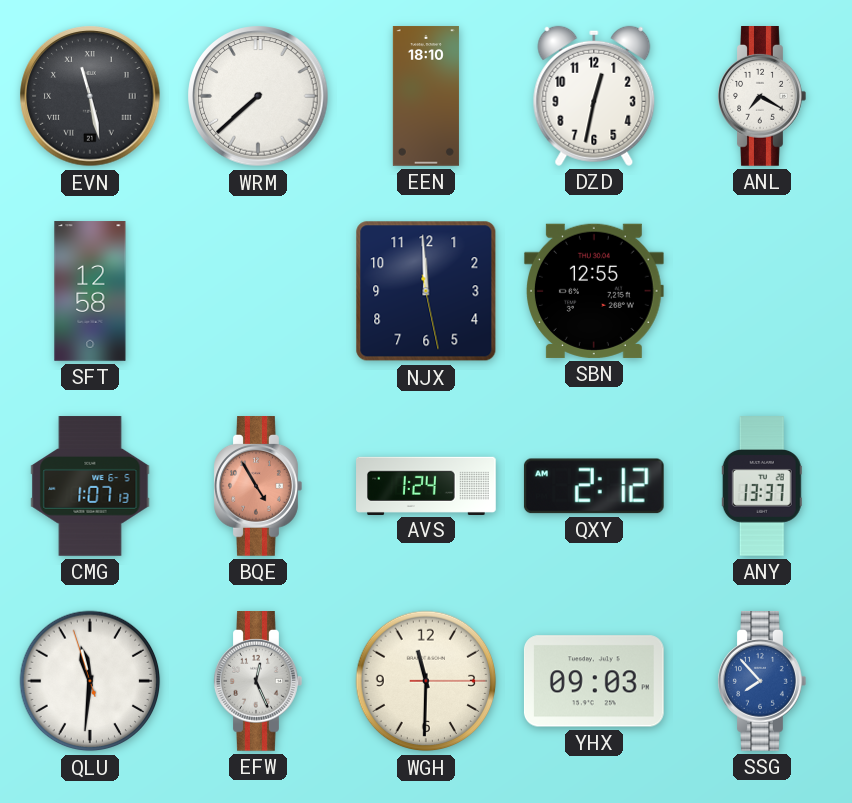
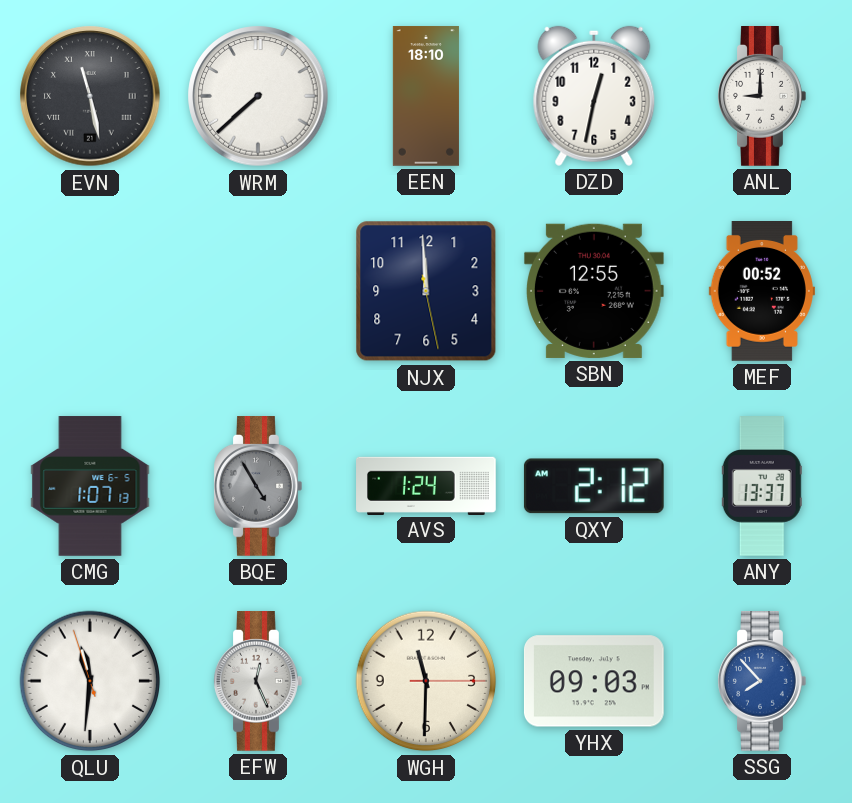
ANL: 7:20 -> 9:00 (762, 97)
SFT: 12:58 -> none (90, 291)
MEF: none -> 00:52 (762, 292)
BQE dial: salmon -> grey (258, 487)
